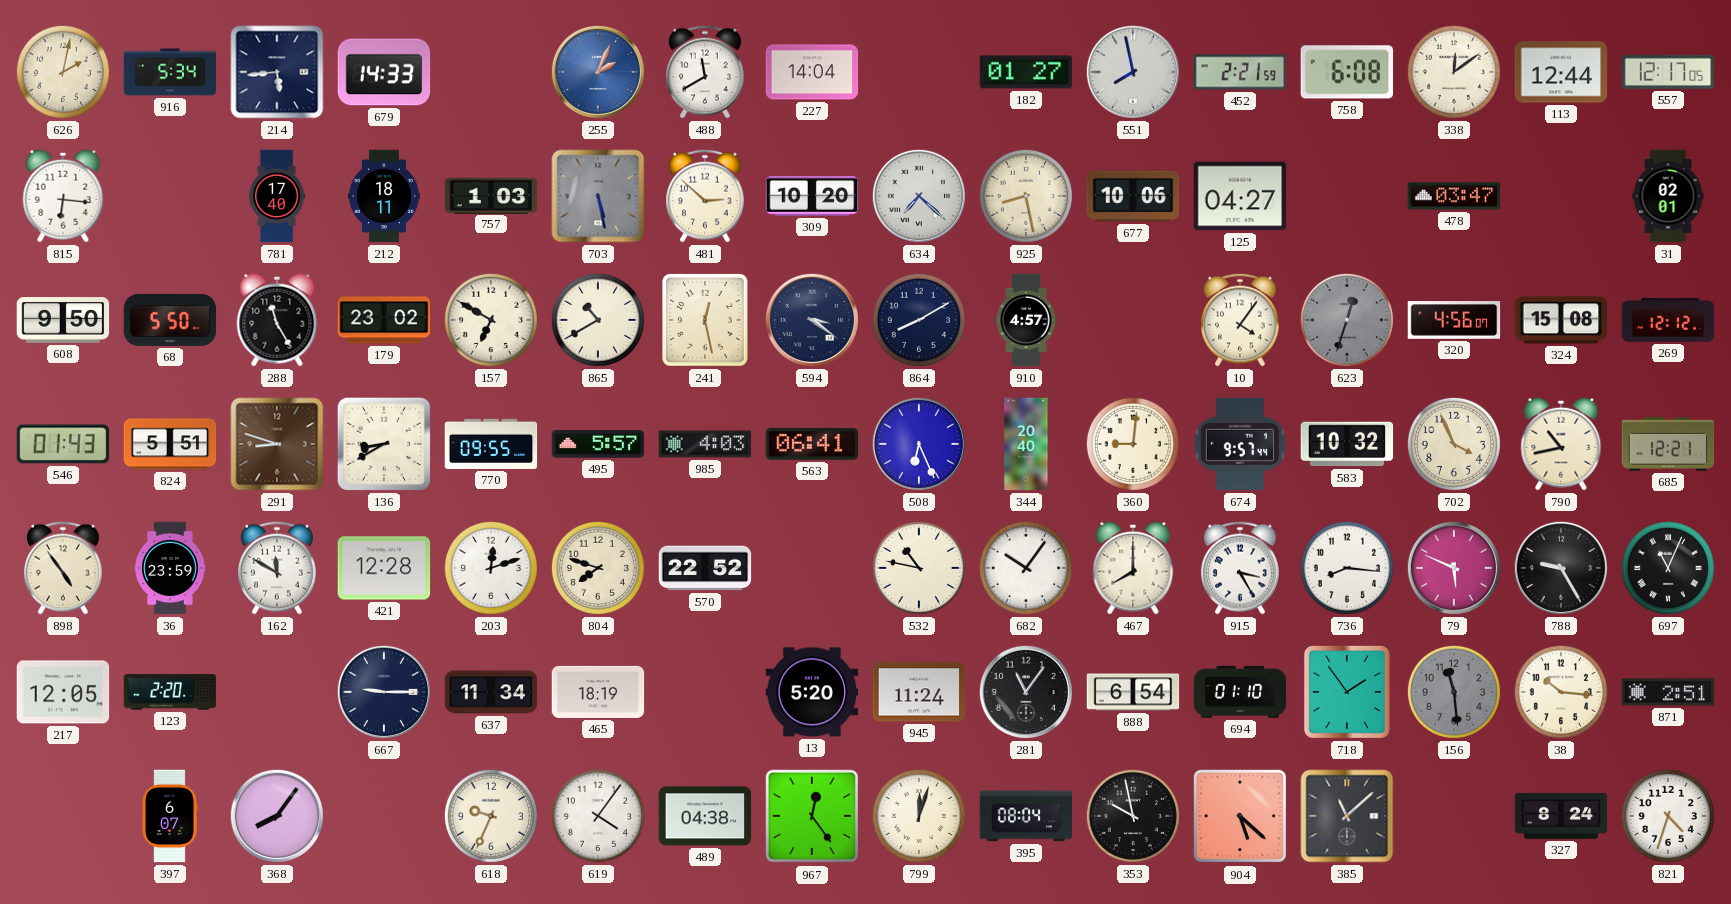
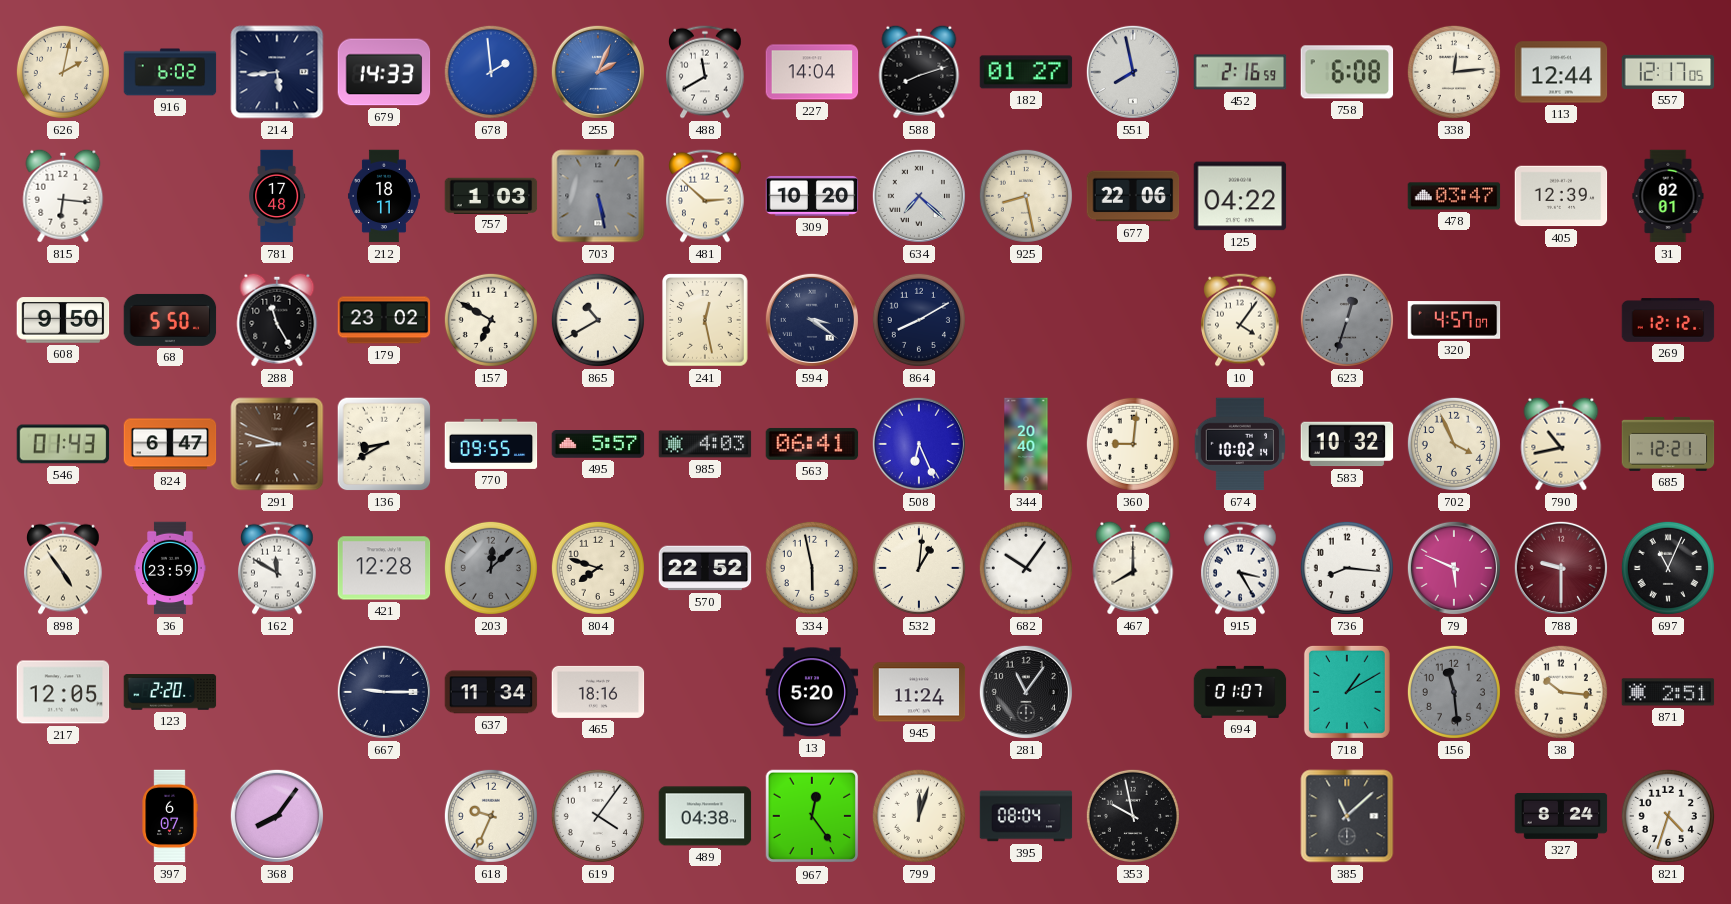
916: 5:34 -> 6:02 (170, 72)
678: none -> 1:59 (491, 72)
588: none -> 8:12 (919, 72)
452: 2:21 -> 2:16 (1240, 72)
338: 12:09 -> 12:14 (1454, 72)
781: 17:40 -> 17:48 (277, 196)
677: 10:06 -> 22:06 (1133, 196)
125: 04:27 -> 04:22 (1240, 196)
405: none -> 12:39 (1561, 196)
910: 4:57 -> none (1026, 320)
320: 4:56 -> 4:57 (1454, 320)
324: 15:08 -> none (1561, 320)
824: 5:51 -> 6:47 (170, 444)
674: 9:57 -> 10:02 (1240, 444)
203: 12:12 -> 12:08 (491, 568)
203 dial: white -> grey (491, 568)
334: none -> 5:58 (812, 568)
532: 10:47 -> 1:01 (919, 568)
788: 9:25 -> 9:30 (1561, 568)
788 dial: black -> burgundy (1561, 568)
465: 18:19 -> 18:16 (598, 692)
888: 6:54 -> none (1133, 692)
694: 01:10 -> 01:07 (1240, 692)
718: 1:54 -> 1:10 (1347, 692)
904: 5:22 -> none (1240, 816)
